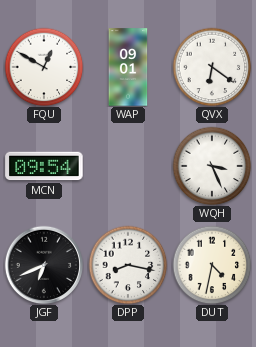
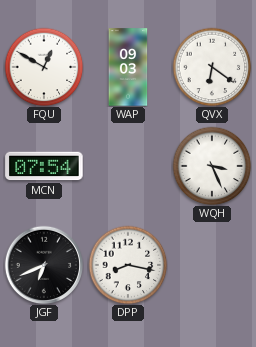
WAP: 09:01 -> 09:03 (128, 67)
MCN: 09:54 -> 07:54 (44, 166)
DUT: 4:32 -> none (212, 265)
